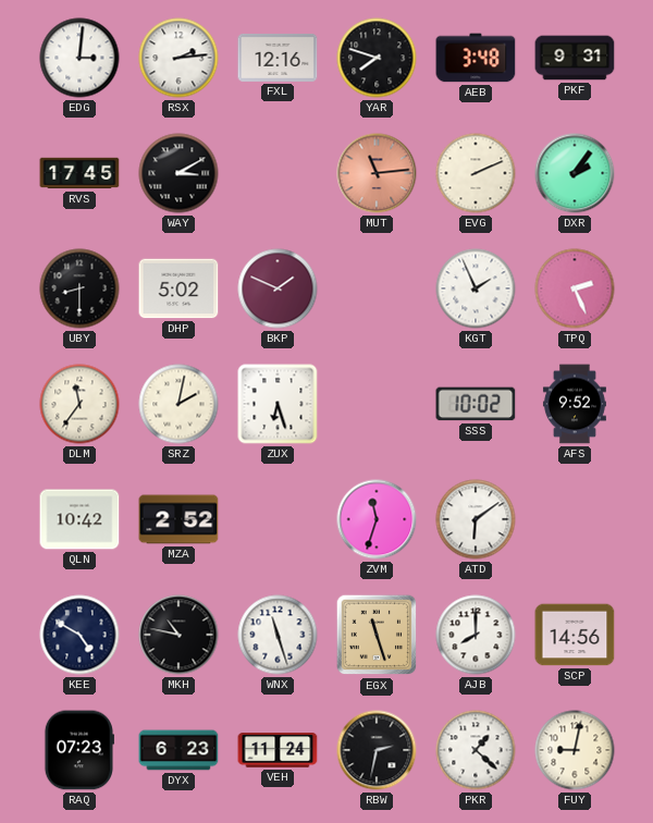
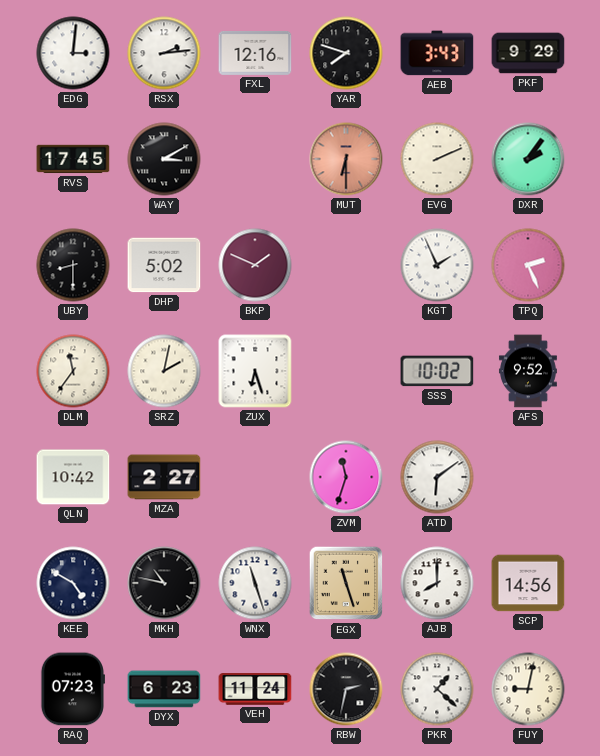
AEB: 3:48 -> 3:43 (437, 53)
PKF: 9:31 -> 9:29 (528, 53)
MUT: 11:14 -> 6:30 (346, 159)
MZA: 2:52 -> 2:27 (164, 477)
